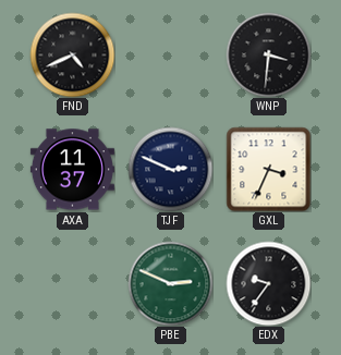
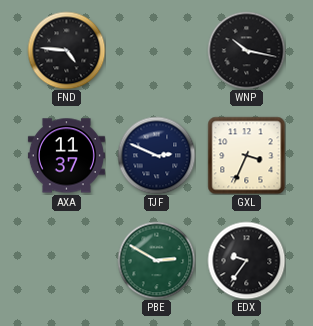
FND: 4:41 -> 4:46 (66, 50)
WNP: 3:31 -> 10:17 (246, 50)
PBE: 2:49 -> 2:50 (156, 260)
